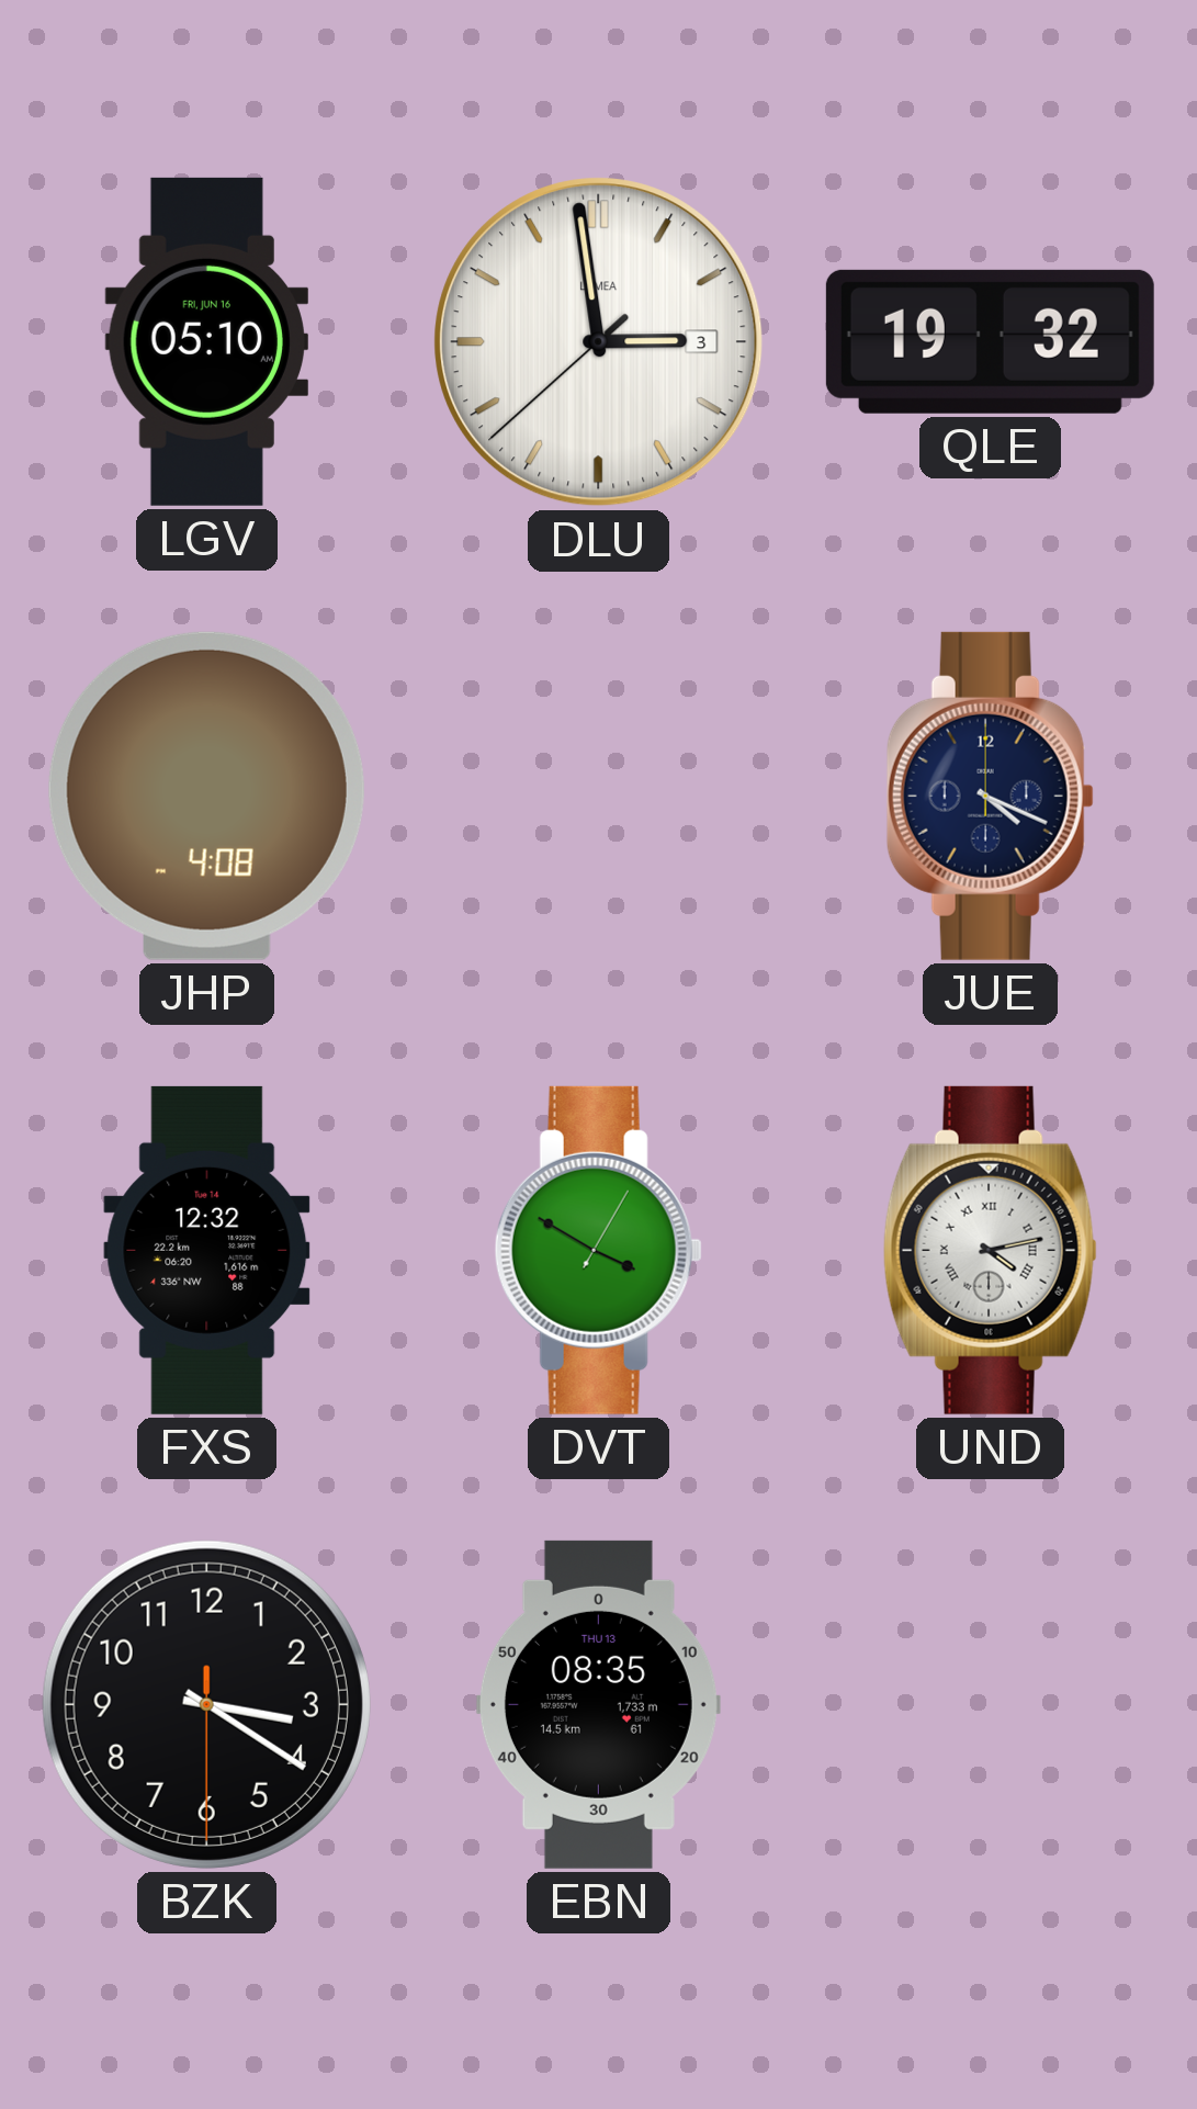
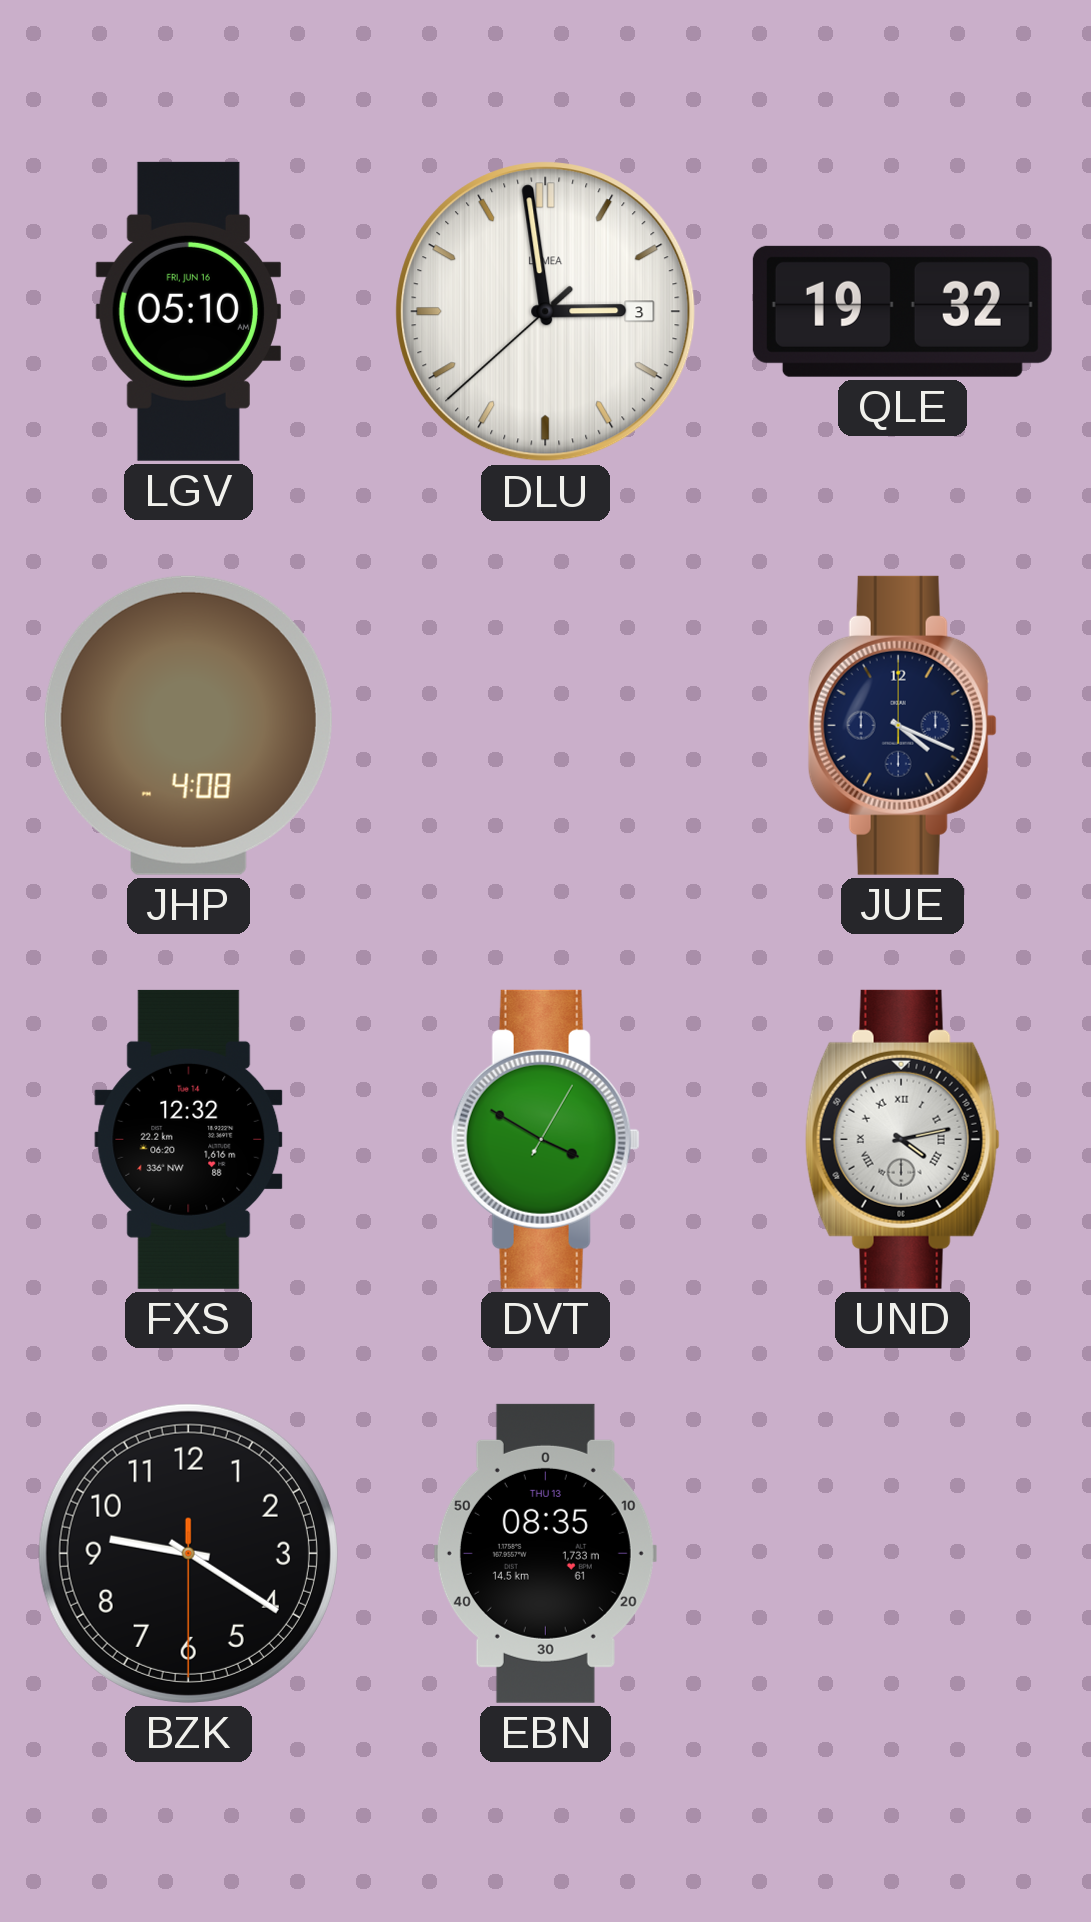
BZK: 3:20 -> 9:20 (188, 1553)
